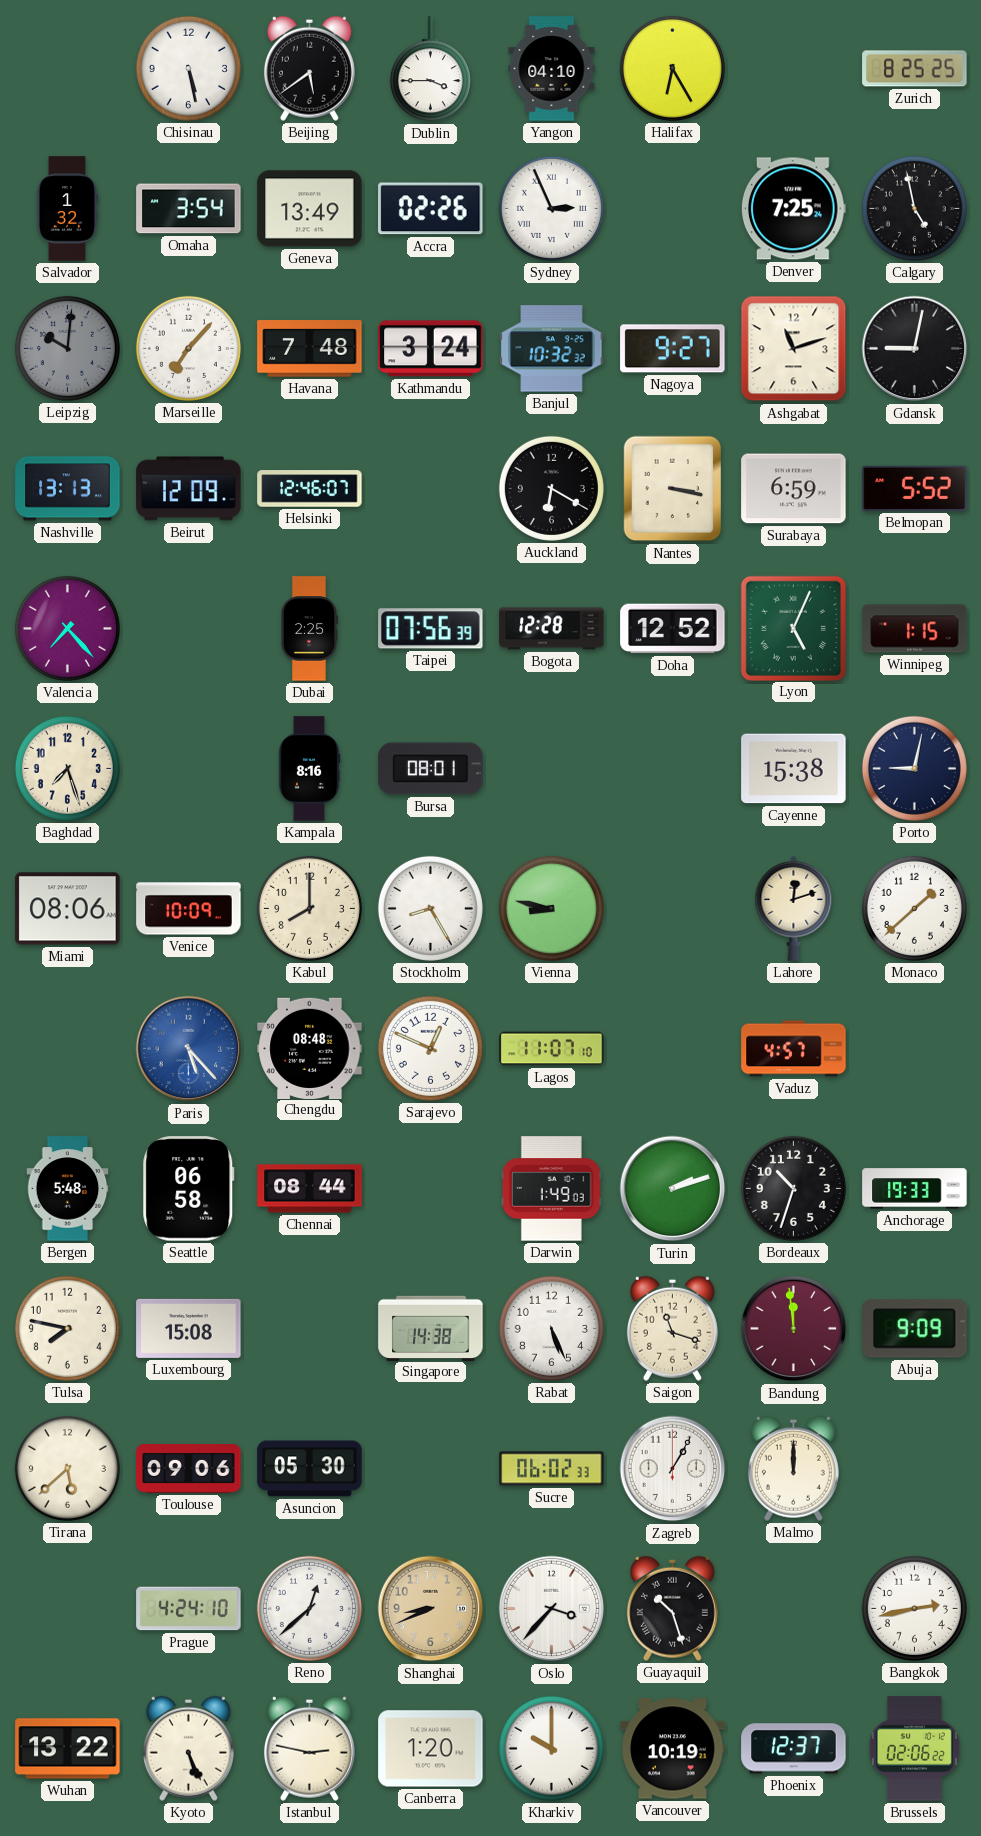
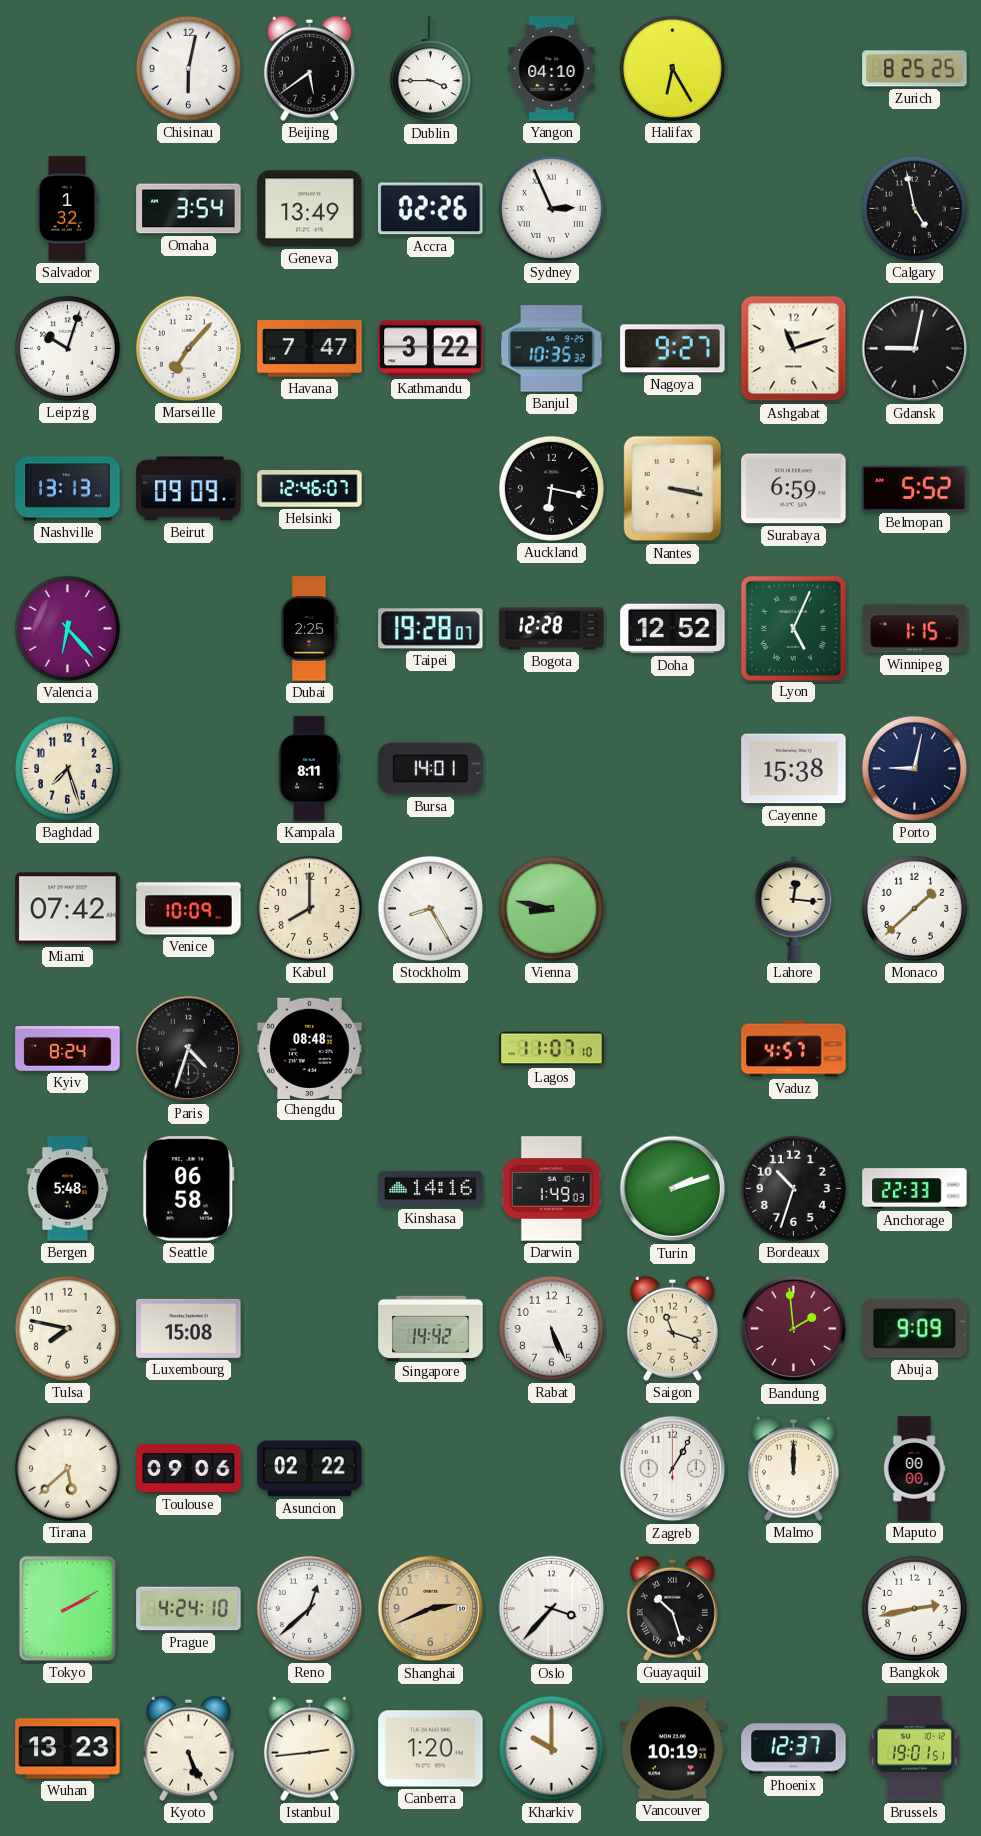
Chisinau: 5:28 -> 6:02 (188, 68)
Denver: 7:25 -> none (793, 209)
Leipzig: 10:01 -> 10:03 (67, 348)
Leipzig dial: grey -> white (67, 348)
Havana: 7:48 -> 7:47 (310, 349)
Kathmandu: 3:24 -> 3:22 (431, 349)
Banjul: 10:32 -> 10:35 (552, 349)
Beirut: 12:09 -> 09:09 (189, 489)
Auckland: 6:20 -> 6:17 (551, 488)
Valencia: 7:23 -> 6:23 (67, 628)
Taipei: 07:56 -> 19:28 (431, 629)
Kampala: 8:16 -> 8:11 (309, 769)
Bursa: 08:01 -> 14:01 (431, 769)
Miami: 08:06 -> 07:42 (68, 909)
Lahore: 12:12 -> 12:16 (794, 908)
Kyiv: none -> 8:24 (68, 1049)
Paris: 5:23 -> 4:33 (189, 1049)
Paris dial: blue -> black (189, 1049)
Sarajevo: 12:49 -> none (430, 1048)
Chennai: 08:44 -> none (310, 1189)
Kinshasa: none -> 14:16 (431, 1189)
Anchorage: 19:33 -> 22:33 (915, 1189)
Singapore: 14:38 -> 14:42 (431, 1328)
Bandung: 11:59 -> 1:59 (794, 1329)
Asuncion: 05:30 -> 02:22 (310, 1469)
Sucre: 06:02 -> none (552, 1469)
Maputo: none -> 00:00 (914, 1469)
Tokyo: none -> 2:10 (67, 1608)
Shanghai: 8:41 -> 2:41 (431, 1609)
Wuhan: 13:22 -> 13:23 (68, 1749)
Istanbul: 2:47 -> 2:44 (309, 1748)
Brussels: 02:06 -> 19:01 (914, 1749)
